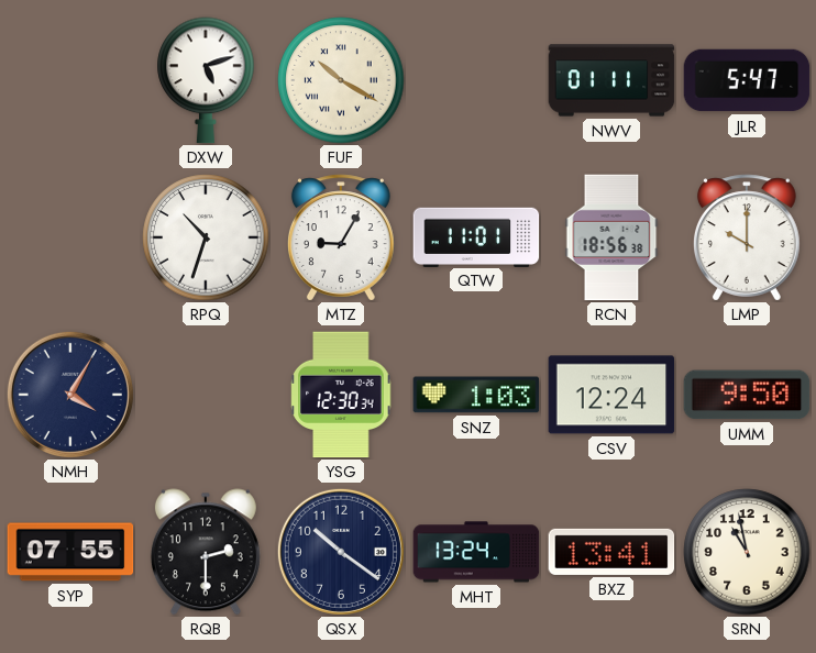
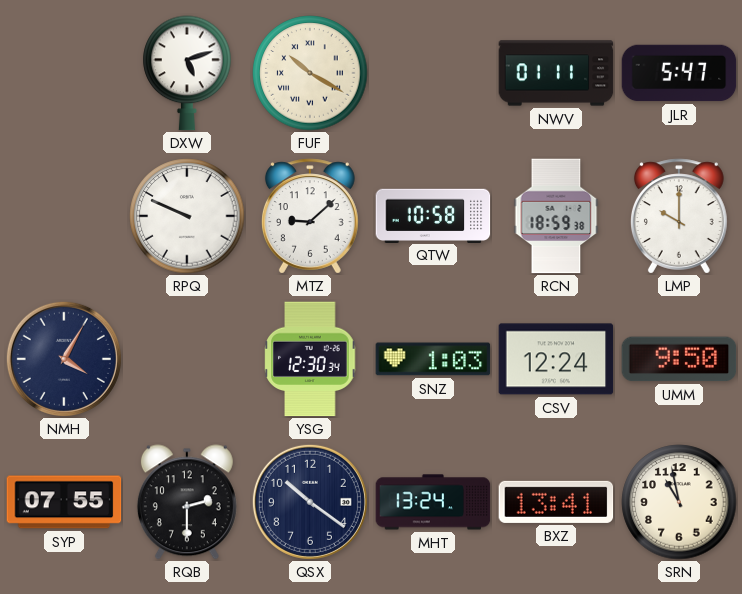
RPQ: 10:33 -> 9:49 (187, 216)
MTZ: 9:05 -> 9:08 (310, 216)
QTW: 11:01 -> 10:58 (433, 215)
RCN: 18:56 -> 18:59 (556, 216)
